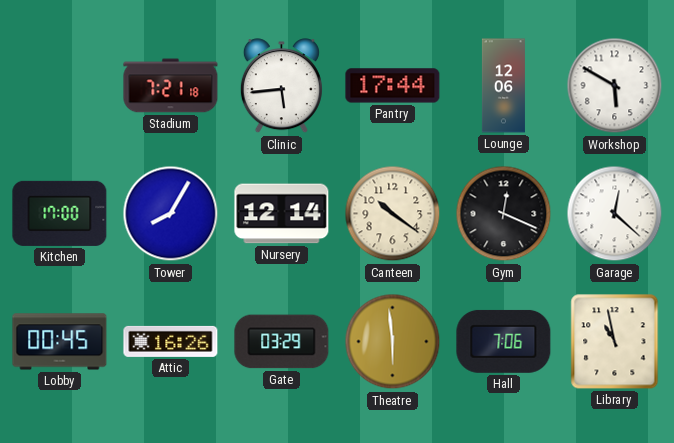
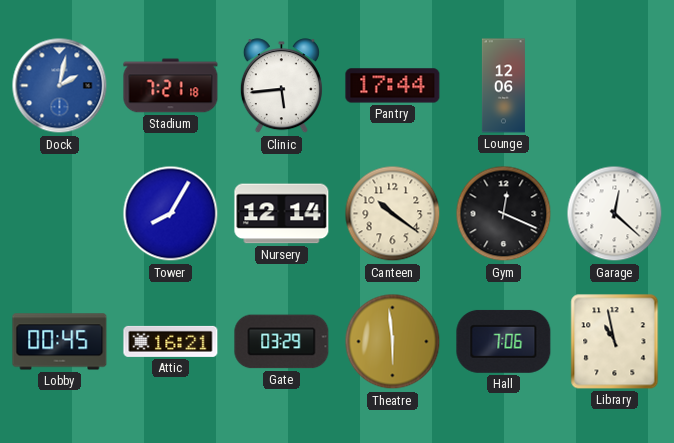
Dock: none -> 2:02 (60, 86)
Workshop: 5:50 -> none (615, 86)
Kitchen: 17:00 -> none (60, 213)
Attic: 16:26 -> 16:21 (171, 341)
